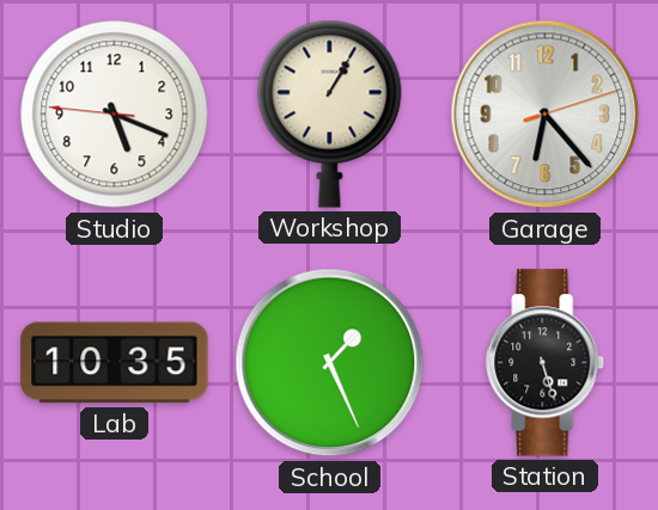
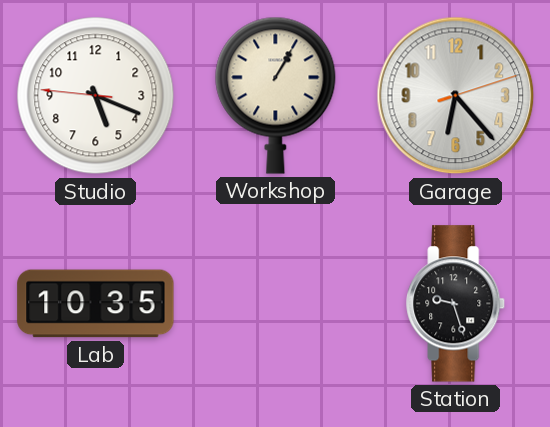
School: 1:26 -> none (330, 363)
Station: 5:27 -> 9:27 (456, 304)
